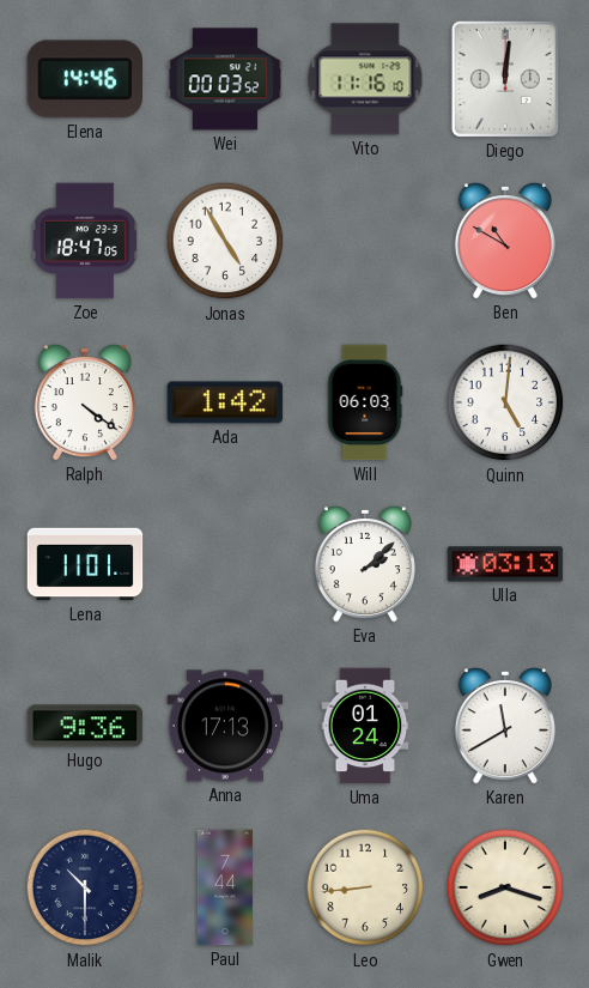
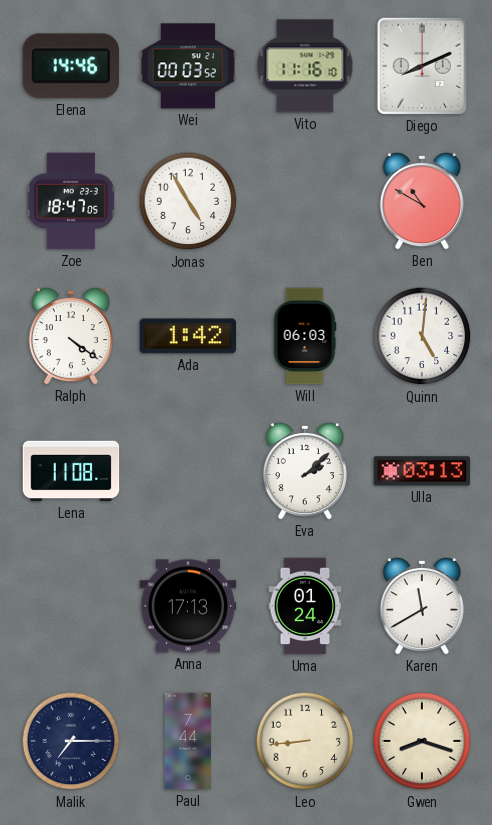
Diego: 12:01 -> 8:11 (422, 66)
Lena: 11:01 -> 11:08 (71, 471)
Hugo: 9:36 -> none (85, 726)
Malik: 10:30 -> 7:15 (71, 741)
